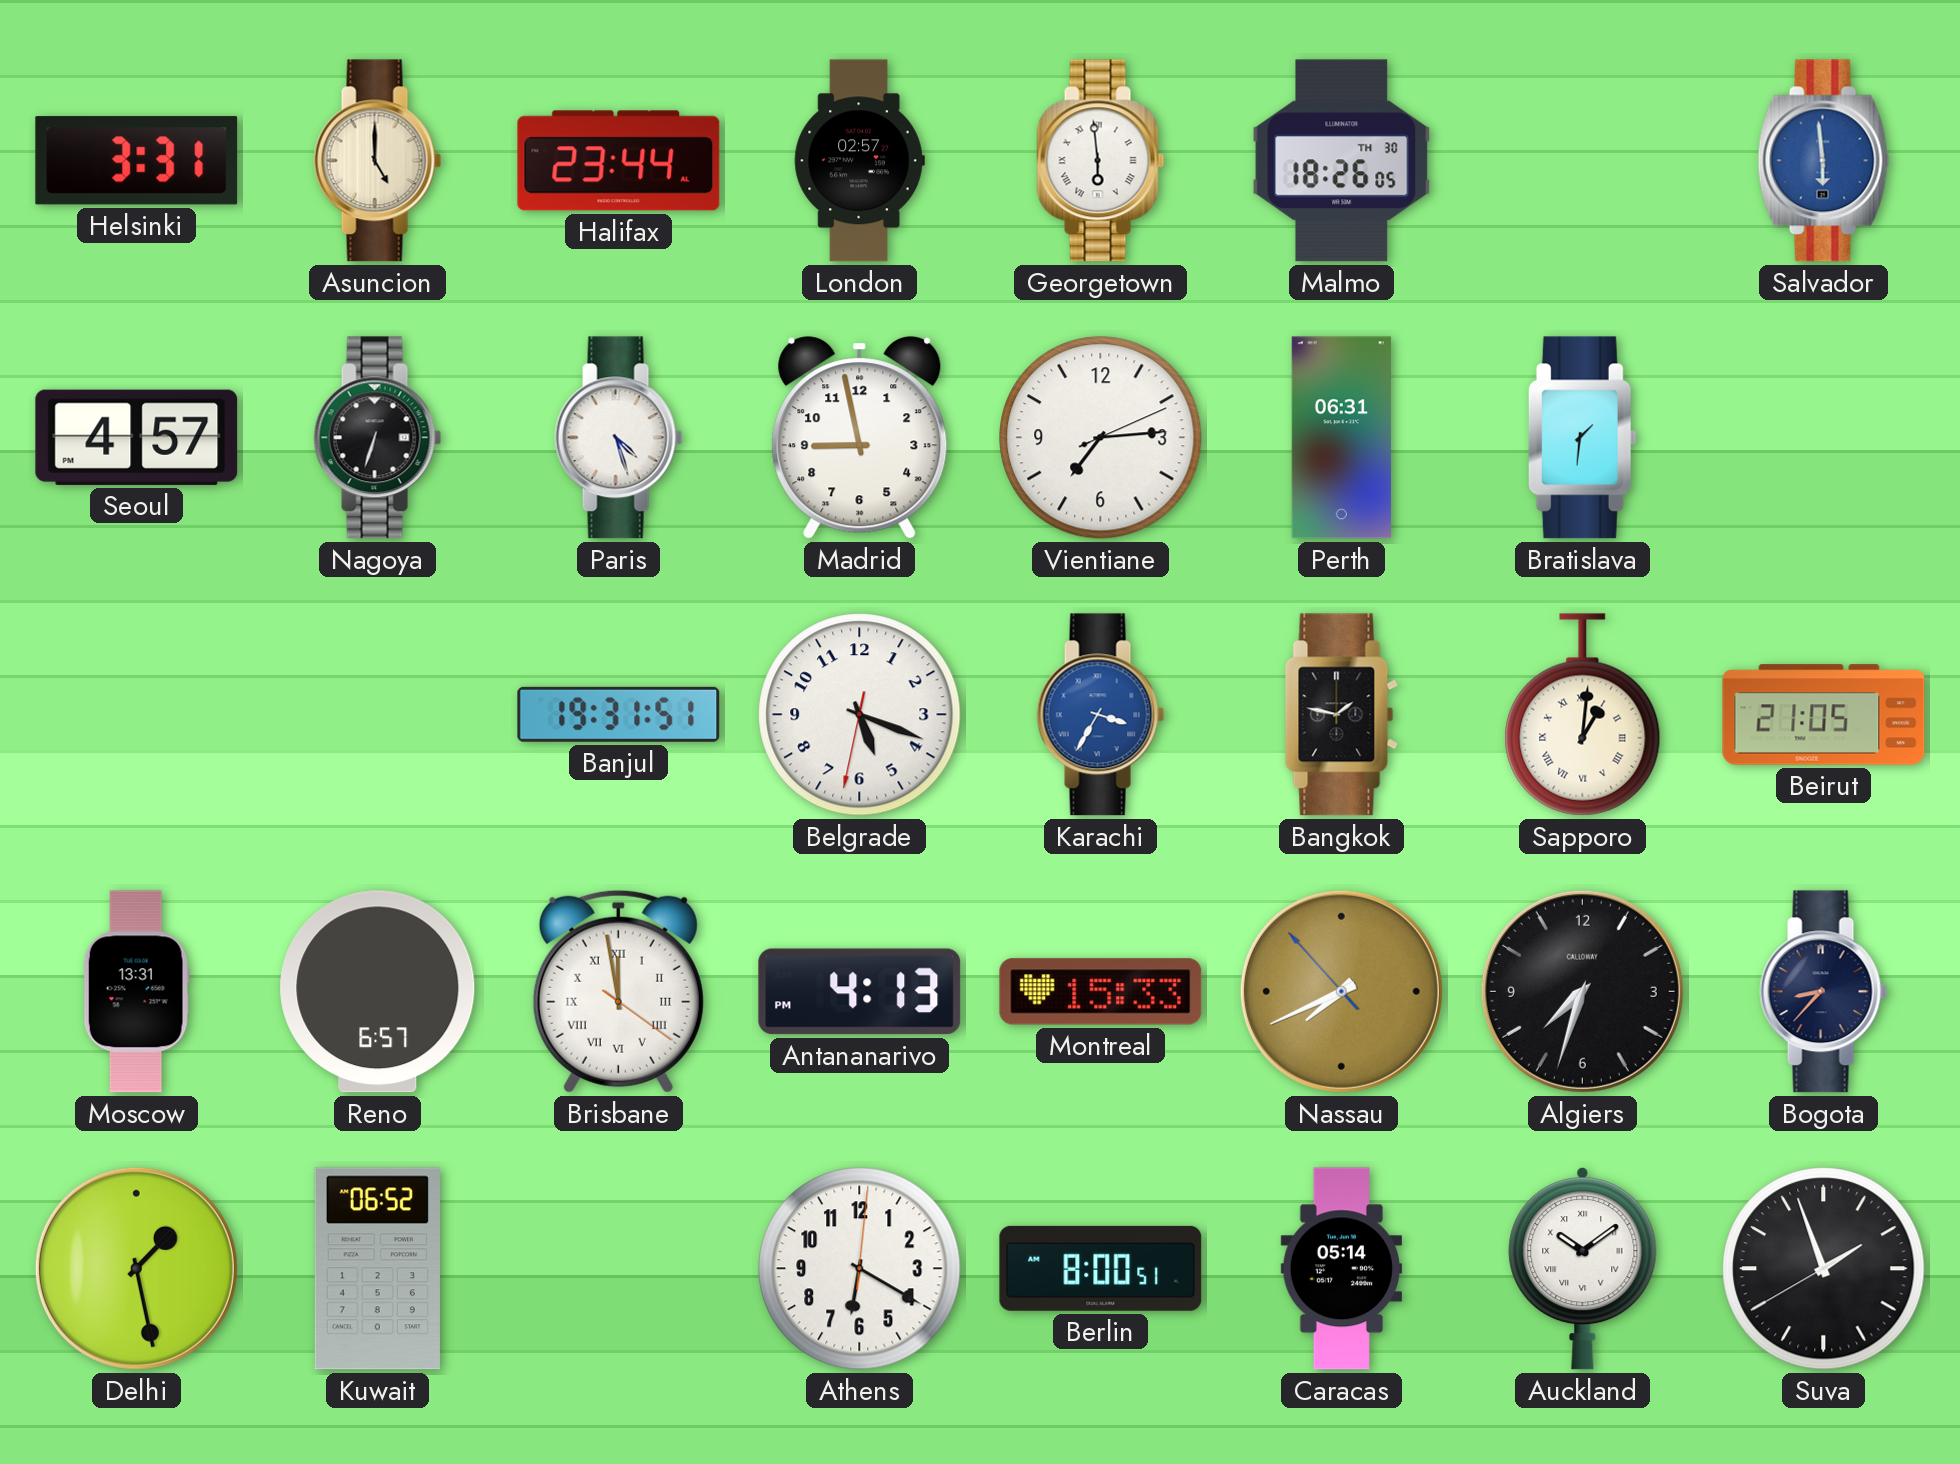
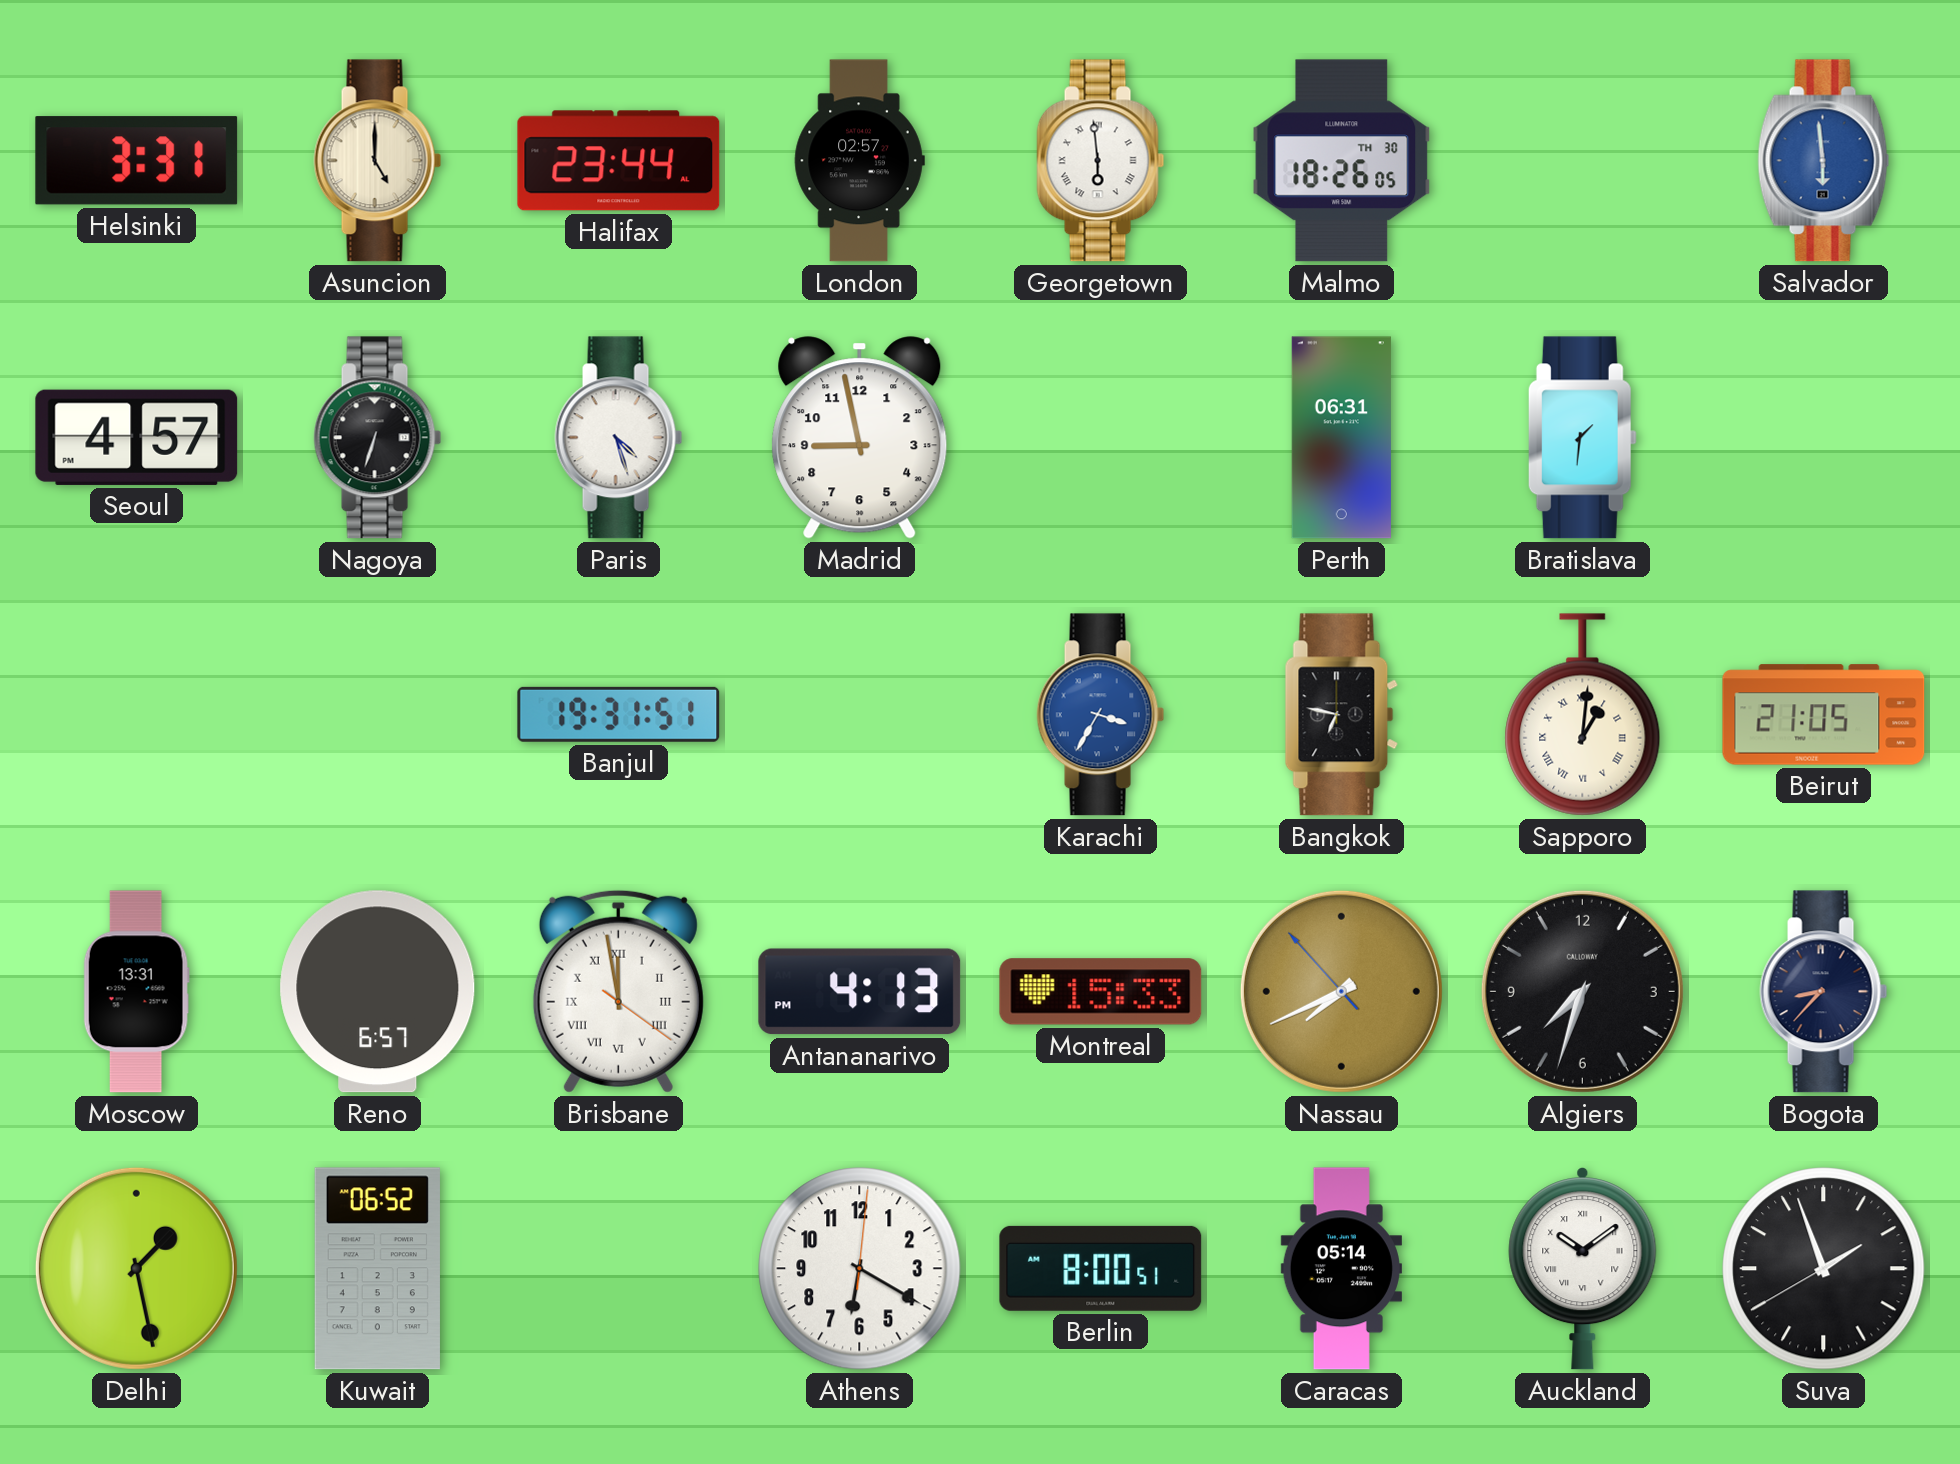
Vientiane: 7:14 -> none (1101, 438)
Belgrade: 5:18 -> none (860, 715)
Bangkok: 1:47 -> 6:47 (1342, 715)
